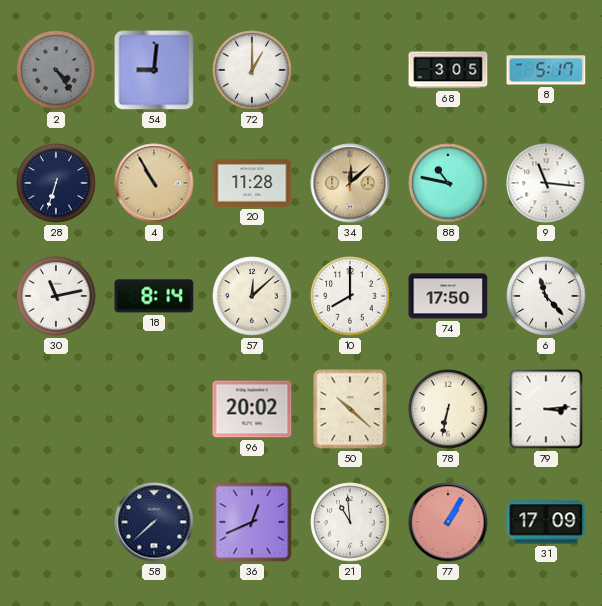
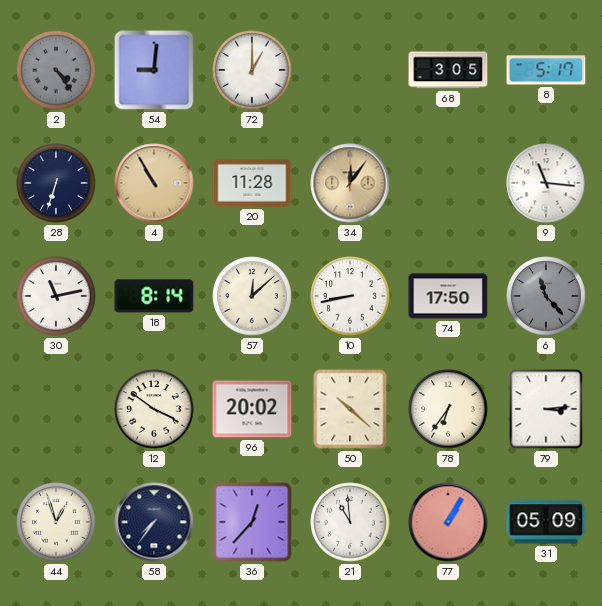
34: 12:08 -> 12:06 (350, 183)
88: 10:47 -> none (448, 183)
10: 8:00 -> 8:43 (350, 296)
6 dial: white -> grey (546, 296)
12: none -> 3:51 (154, 409)
78: 6:32 -> 6:36 (448, 409)
44: none -> 12:57 (56, 522)
58: 7:38 -> 7:36 (154, 522)
36: 12:41 -> 12:37 (252, 522)
31: 17:09 -> 05:09 (546, 522)
